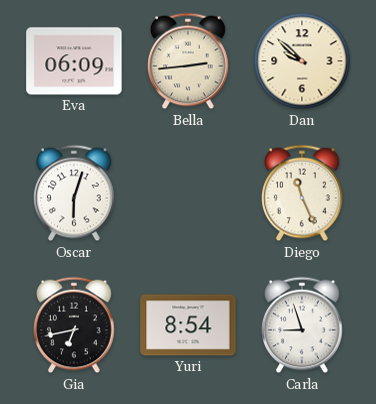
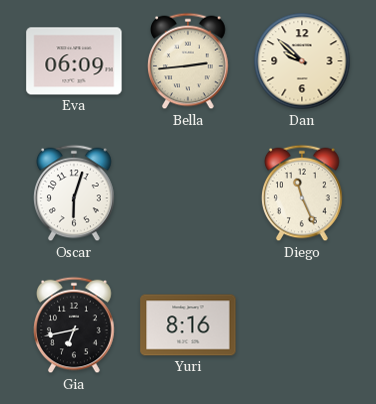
Yuri: 8:54 -> 8:16 (188, 325)
Carla: 8:57 -> none (303, 325)
